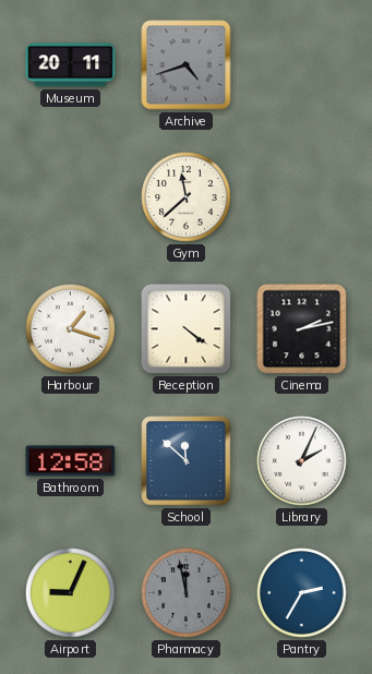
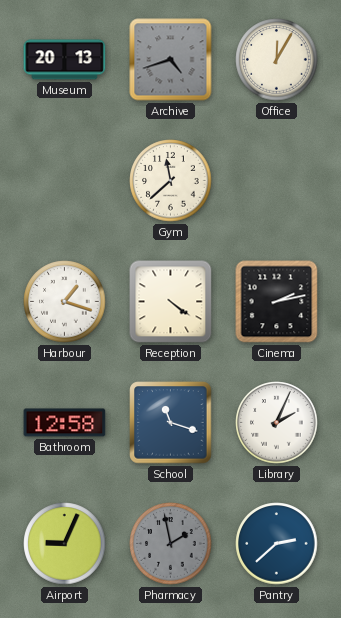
Museum: 20:11 -> 20:13 (65, 60)
Office: none -> 12:05 (277, 60)
School: 11:52 -> 11:18 (171, 423)
Pharmacy: 11:58 -> 1:58 (171, 544)
Pantry: 2:35 -> 2:38 (277, 544)
